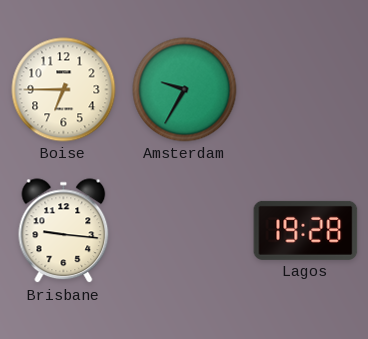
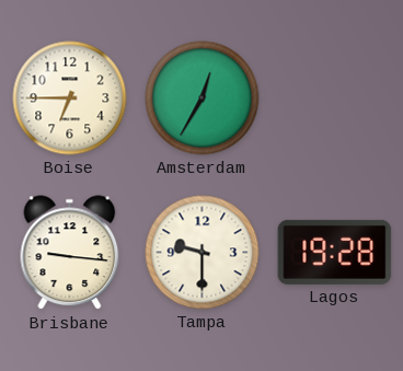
Amsterdam: 9:35 -> 12:35 (203, 98)
Tampa: none -> 9:30 (203, 253)
